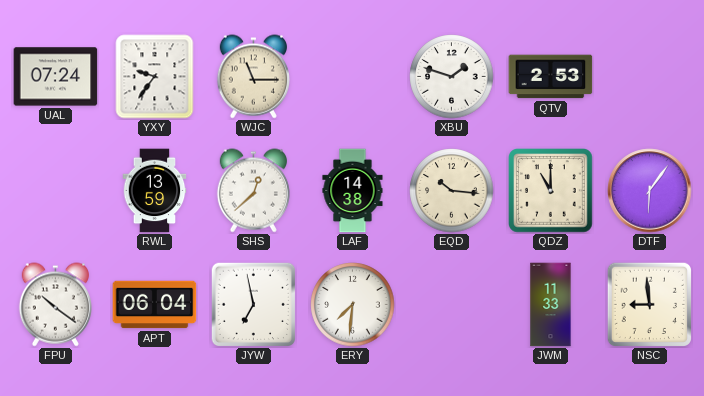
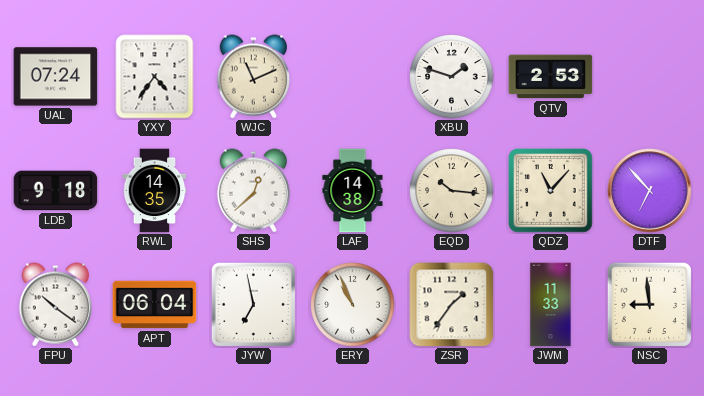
YXY: 9:36 -> 4:36 (155, 77)
WJC: 11:15 -> 11:11 (253, 77)
LDB: none -> 9:18 (56, 191)
RWL: 13:59 -> 14:35 (155, 191)
QDZ: 11:00 -> 11:07 (551, 191)
DTF: 6:06 -> 6:53 (650, 191)
ERY: 7:31 -> 10:56 (353, 305)
ZSR: none -> 1:36 (452, 305)
